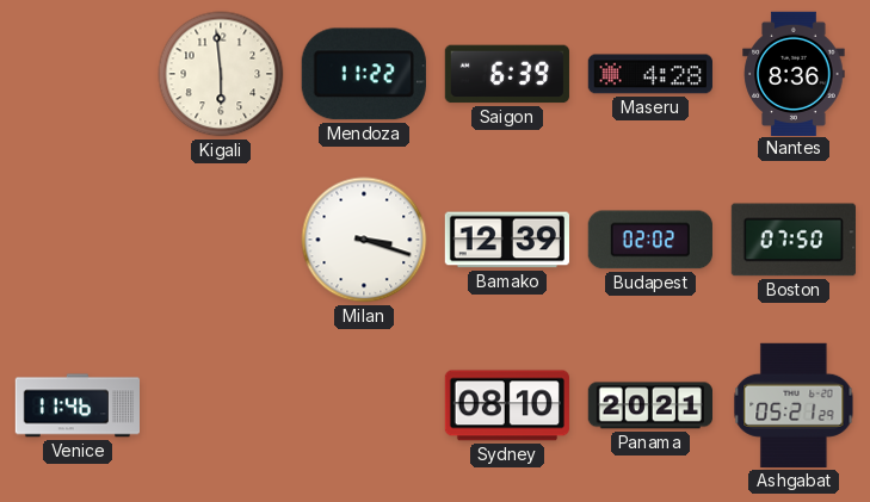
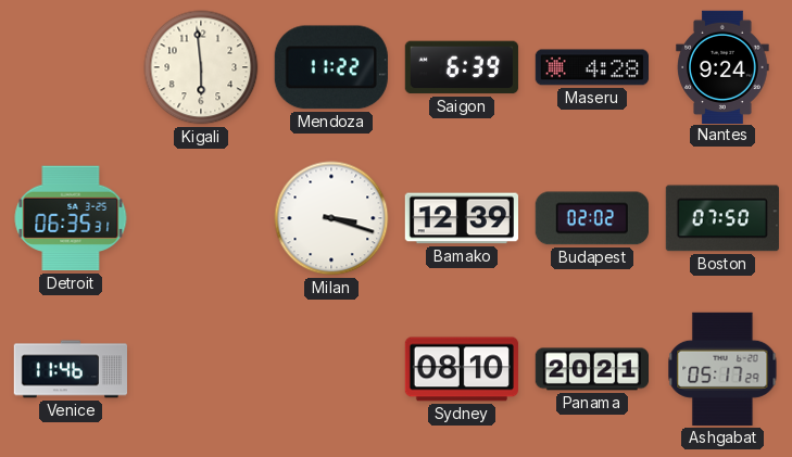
Nantes: 8:36 -> 9:24 (722, 66)
Detroit: none -> 06:35 (71, 218)
Ashgabat: 05:21 -> 05:17 (722, 369)
